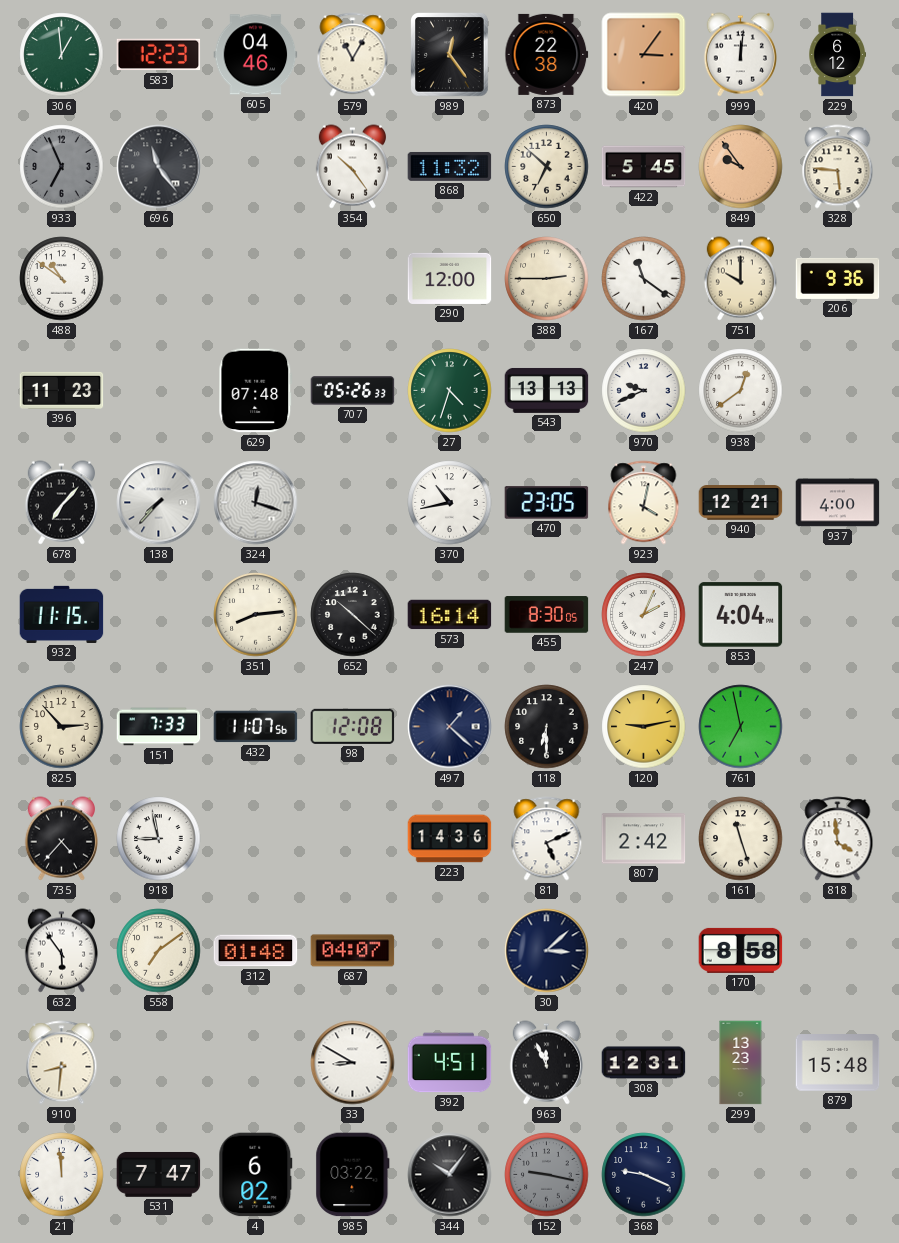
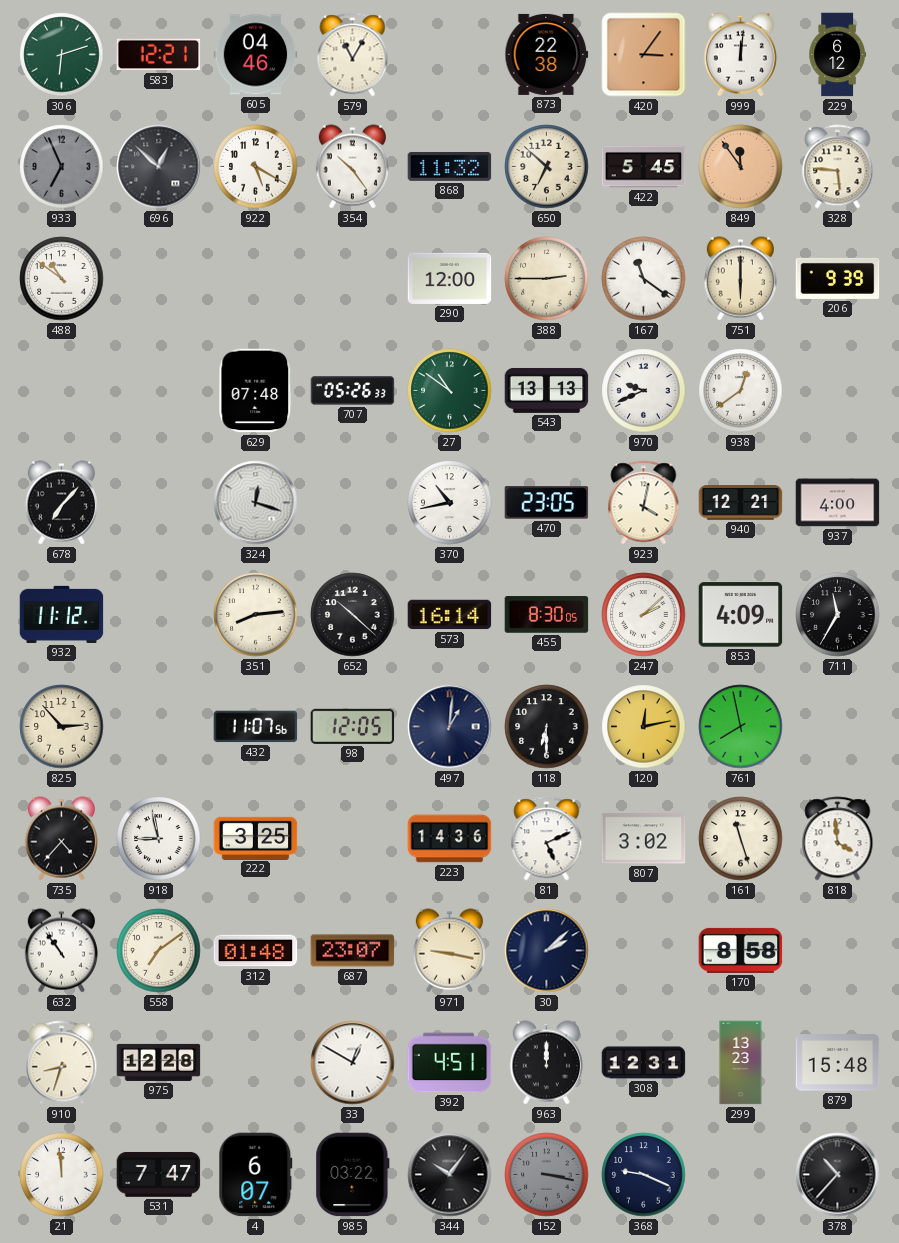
306: 12:59 -> 6:12 (62, 55)
583: 12:23 -> 12:21 (159, 55)
989: 12:24 -> none (450, 55)
696: 11:24 -> 12:52 (159, 167)
922: none -> 5:20 (256, 167)
849: 9:54 -> 11:54 (741, 167)
751: 10:00 -> 6:00 (740, 279)
206: 9:36 -> 9:39 (838, 278)
396: 11:23 -> none (62, 390)
27: 4:33 -> 10:51 (450, 391)
138: 7:37 -> none (159, 503)
932: 11:15 -> 11:12 (62, 614)
247: 2:04 -> 2:08 (644, 615)
853: 4:04 -> 4:09 (741, 615)
711: none -> 11:35 (838, 615)
151: 7:33 -> none (159, 727)
98: 12:08 -> 12:05 (353, 726)
497: 1:22 -> 1:01 (450, 727)
120: 9:13 -> 12:13 (644, 727)
761: 6:58 -> 7:58 (741, 727)
222: none -> 3:25 (256, 838)
807: 2:42 -> 3:02 (644, 839)
632: 5:54 -> 10:54 (61, 951)
687: 04:07 -> 23:07 (353, 951)
971: none -> 9:17 (449, 951)
30: 3:08 -> 2:08 (547, 951)
910: 8:31 -> 8:33 (62, 1063)
975: none -> 12:28 (159, 1062)
33: 8:50 -> 12:50 (353, 1063)
963: 11:56 -> 12:00 (546, 1063)
4: 6:02 -> 6:07 (256, 1175)
152: 9:17 -> 3:17 (547, 1175)
378: none -> 10:37 (838, 1175)
